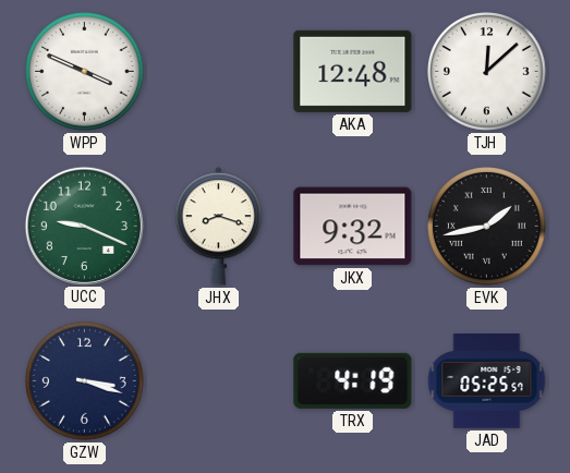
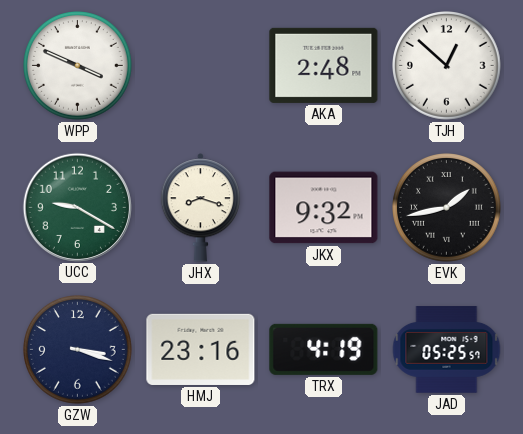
AKA: 12:48 -> 2:48 (324, 65)
TJH: 12:08 -> 12:52 (447, 66)
UCC: 9:19 -> 9:20 (77, 207)
HMJ: none -> 23:16 (201, 349)
